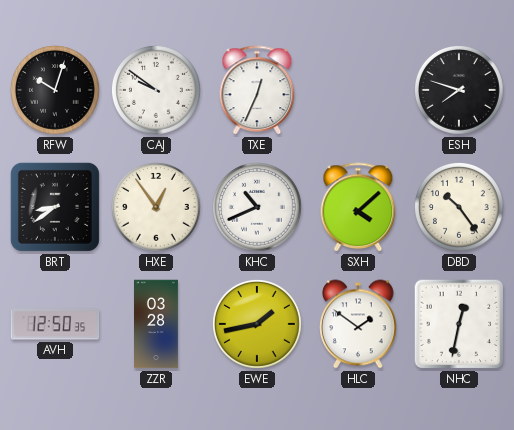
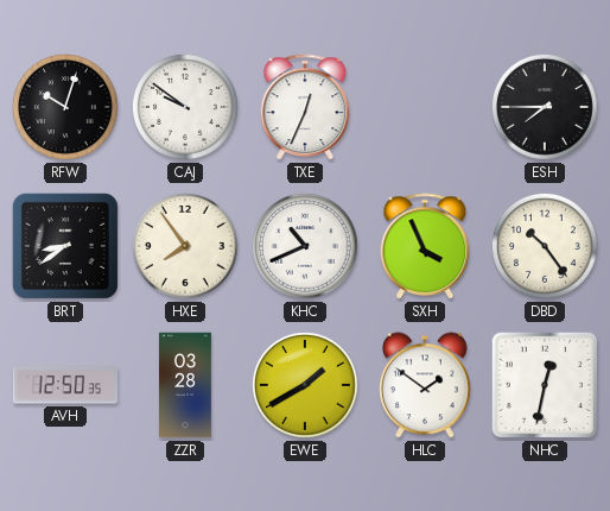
ESH: 7:48 -> 7:45 (546, 108)
HXE: 12:54 -> 7:54 (186, 247)
SXH: 4:08 -> 3:56 (425, 246)
EWE: 1:43 -> 1:40 (306, 386)
